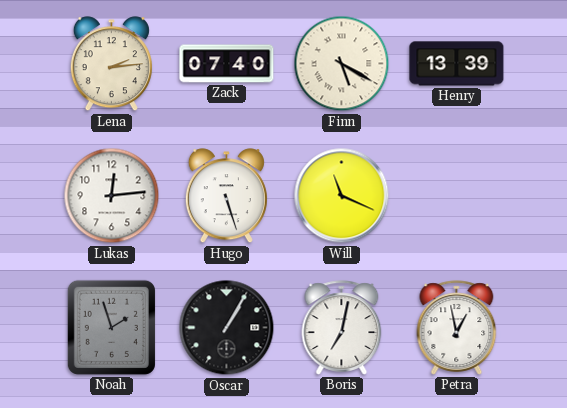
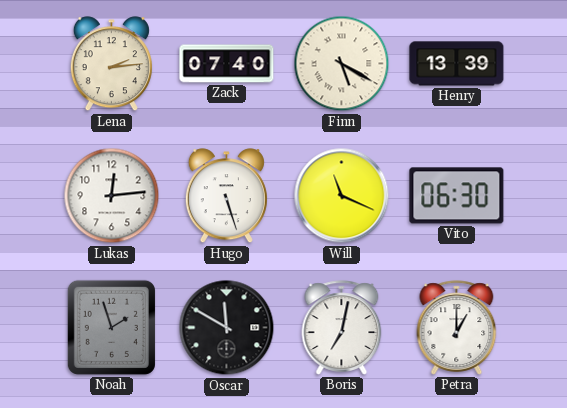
Vito: none -> 06:30 (457, 196)
Oscar: 1:05 -> 11:50 (227, 328)
Petra: 12:58 -> 1:00 (457, 328)
